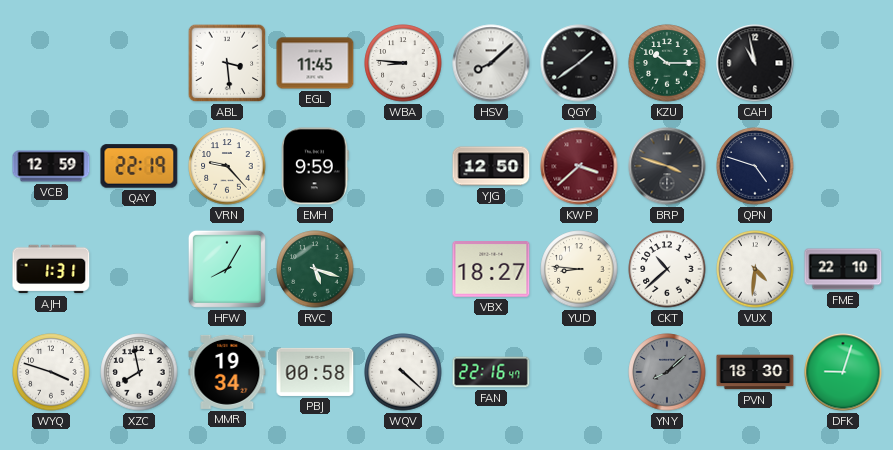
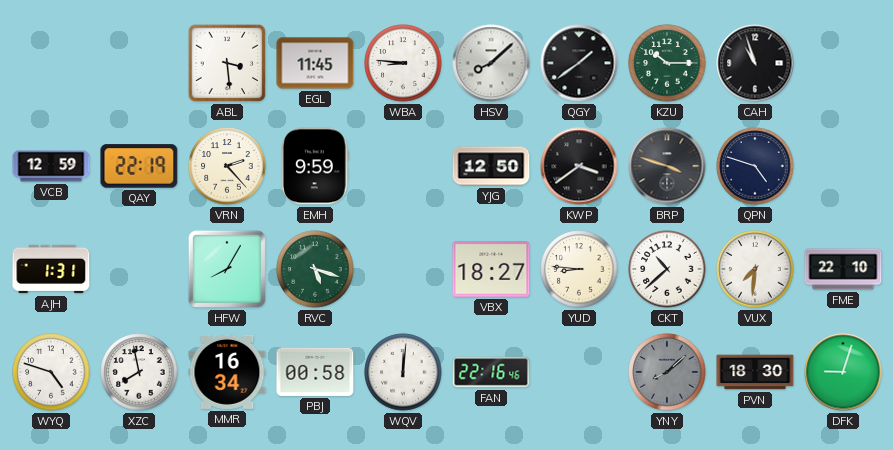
CAH: 10:58 -> 10:57 (755, 63)
VRN: 9:23 -> 2:23 (227, 166)
KWP: 3:38 -> 3:39 (579, 166)
KWP dial: burgundy -> black (579, 166)
VUX: 4:31 -> 7:31 (755, 269)
WYQ: 3:48 -> 4:48 (51, 372)
MMR: 19:34 -> 16:34 (227, 372)
WQV: 4:22 -> 12:01 (403, 372)
FAN: 22:16:47 -> 22:16:46 (491, 372)
